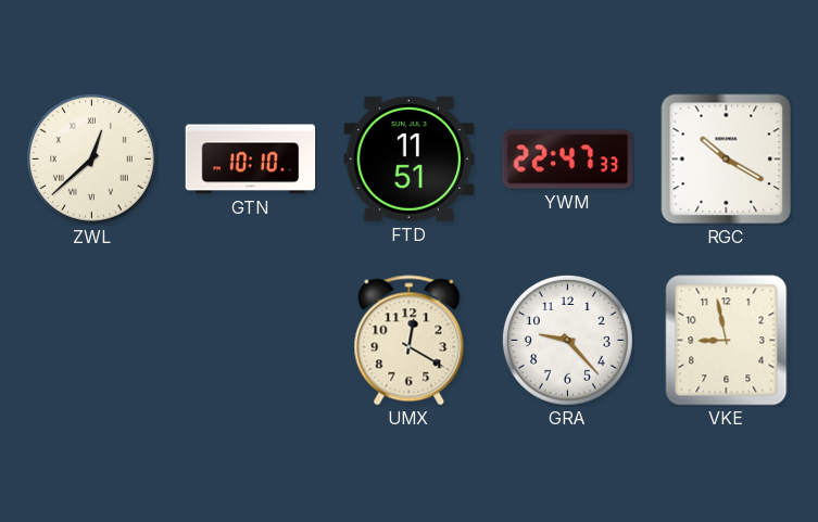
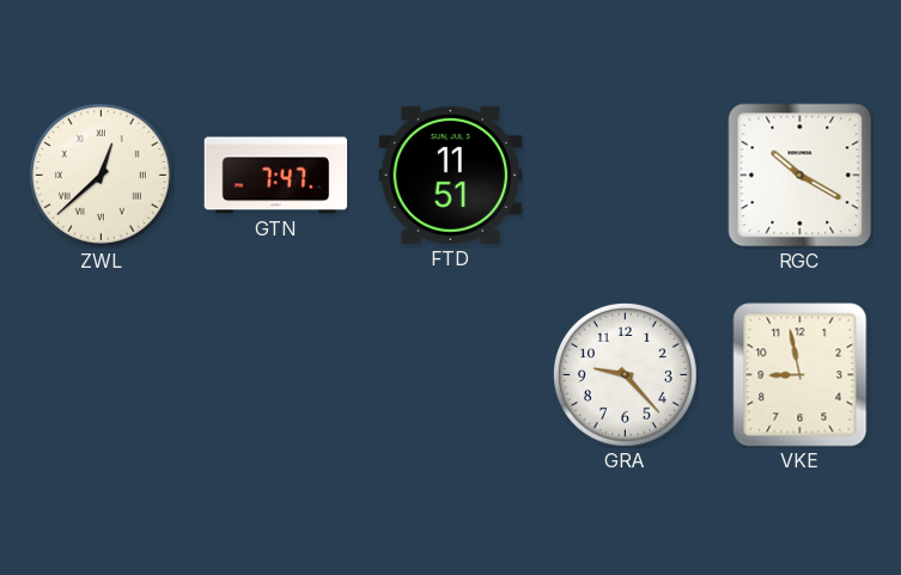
GTN: 10:10 -> 7:47 (276, 176)
YWM: 22:47 -> none (568, 160)
UMX: 12:20 -> none (410, 341)
